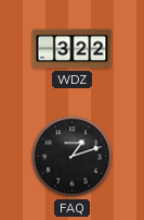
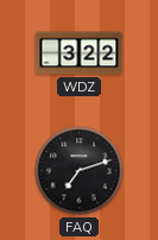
FAQ: 1:12 -> 7:12 (80, 171)
